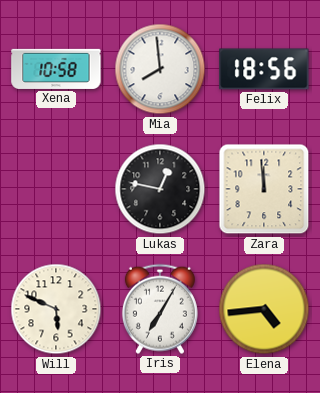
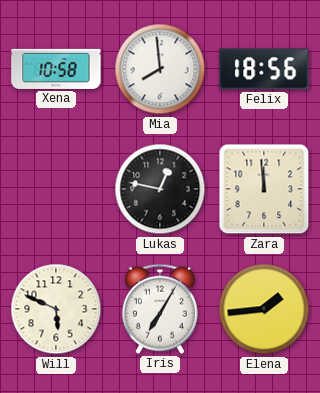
Elena: 4:44 -> 1:44 (264, 309)
